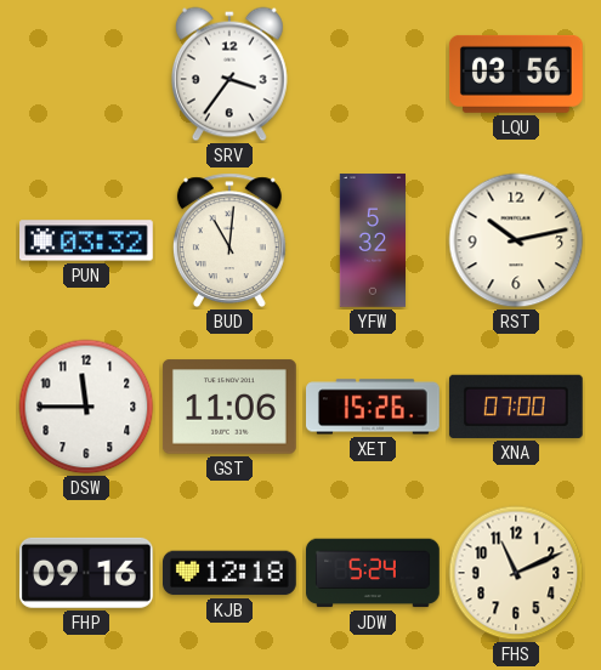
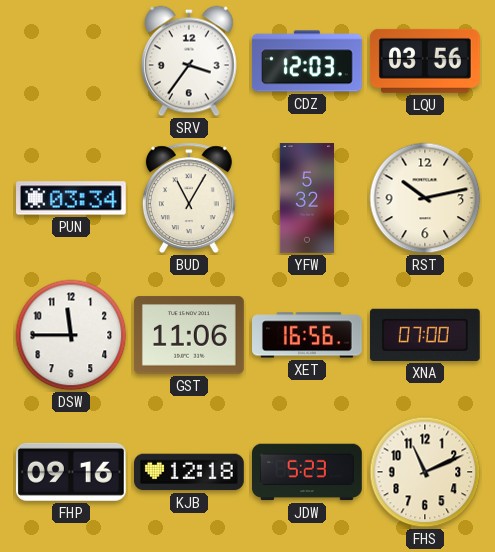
CDZ: none -> 12:03 (308, 61)
PUN: 03:32 -> 03:34 (72, 198)
BUD: 11:01 -> 11:05 (189, 198)
XET: 15:26 -> 16:56 (308, 335)
JDW: 5:24 -> 5:23 (308, 472)
